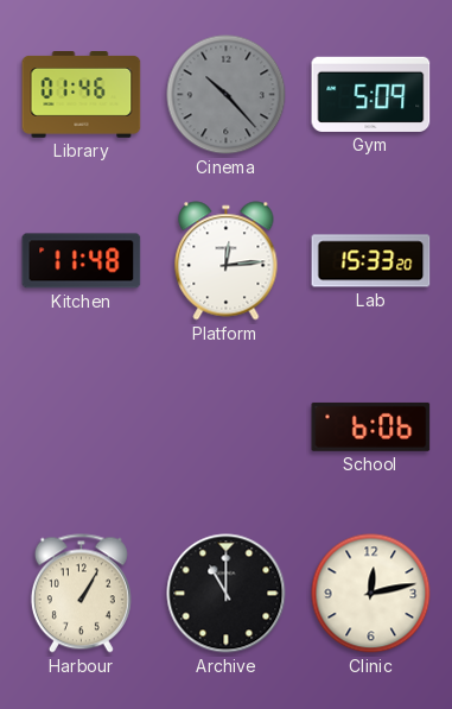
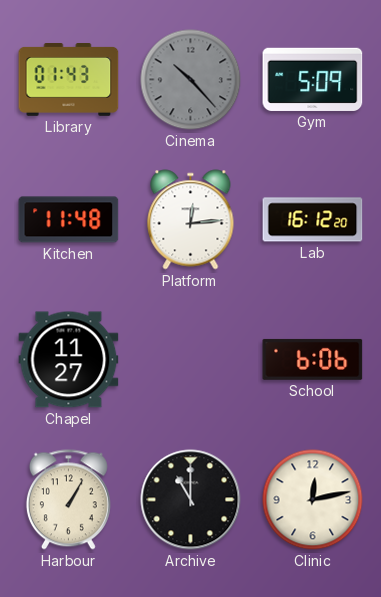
Library: 01:46 -> 01:43 (69, 80)
Lab: 15:33 -> 16:12 (313, 220)
Chapel: none -> 11:27 (69, 360)
